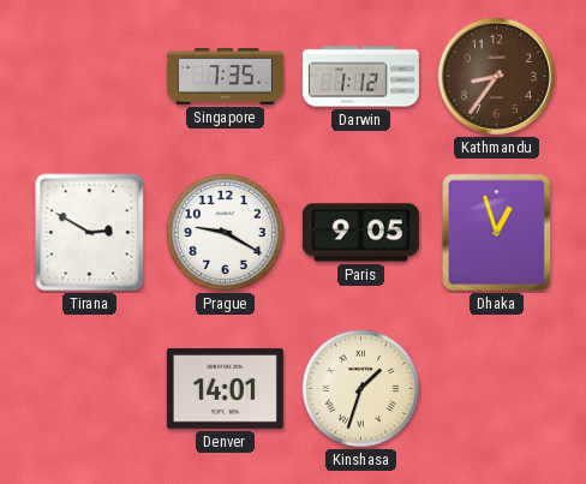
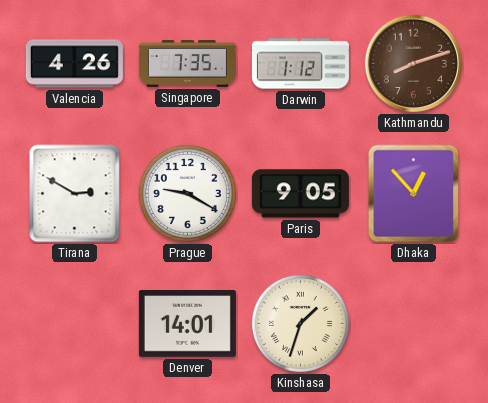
Valencia: none -> 4:26 (74, 64)
Kathmandu: 8:36 -> 8:12 (413, 63)
Dhaka: 12:57 -> 12:53 (414, 194)
